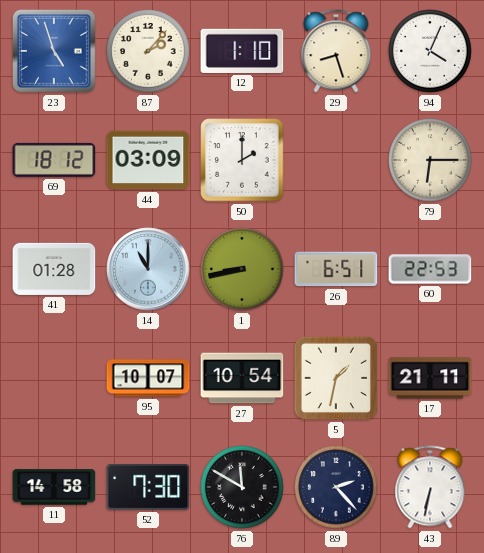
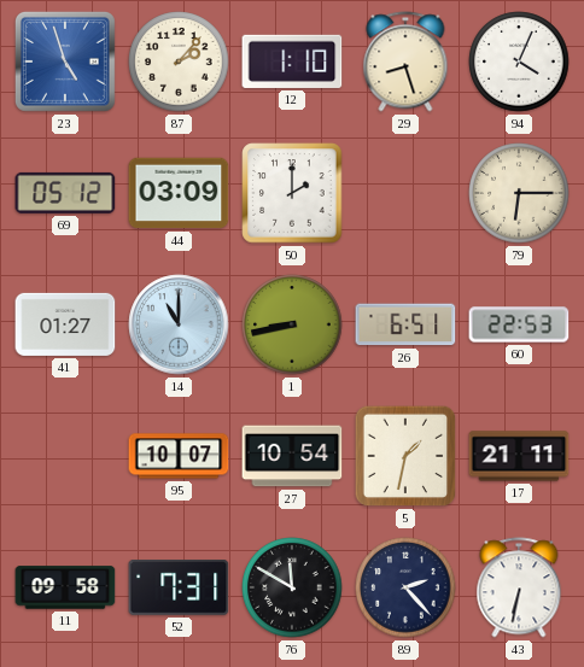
69: 18:12 -> 05:12 (65, 193)
41: 01:28 -> 01:27 (65, 324)
11: 14:58 -> 09:58 (65, 587)
52: 7:30 -> 7:31 (179, 589)
